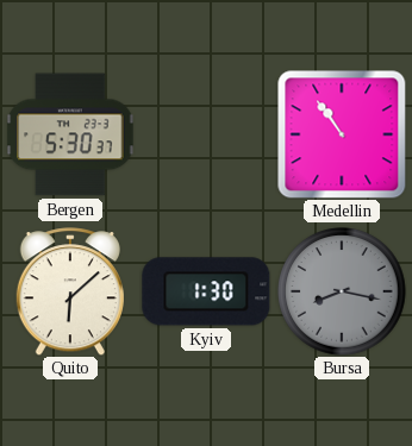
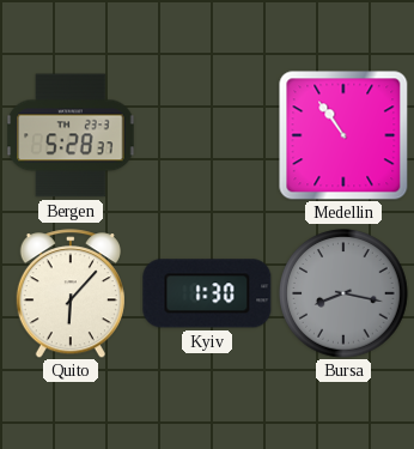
Bergen: 5:30 -> 5:28 (71, 135)
Quito: 6:08 -> 6:07 (71, 293)
